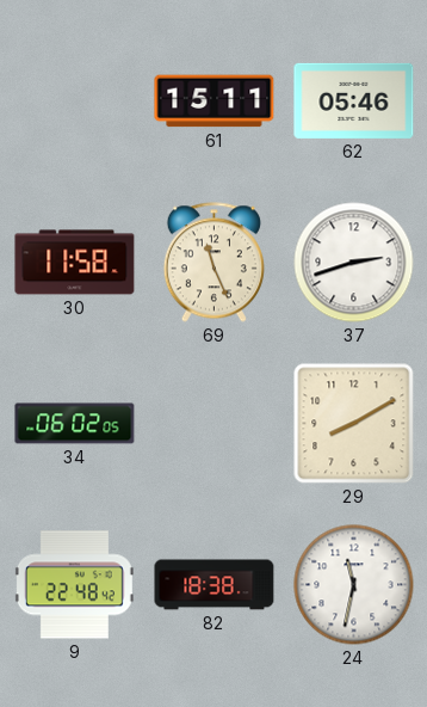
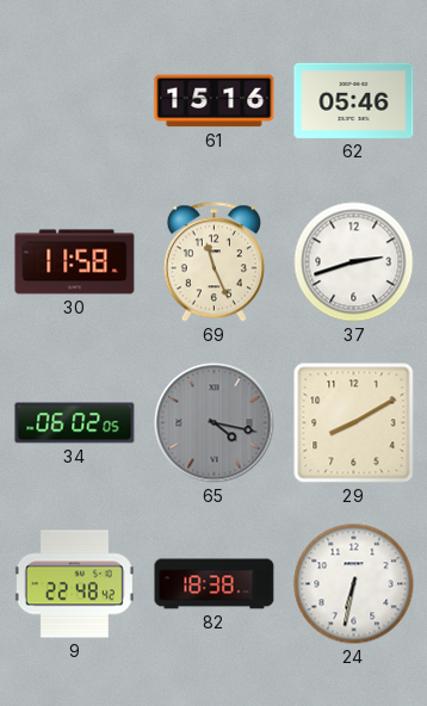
61: 15:11 -> 15:16 (215, 101)
65: none -> 4:17 (215, 423)
24: 11:32 -> 6:32 (354, 584)
